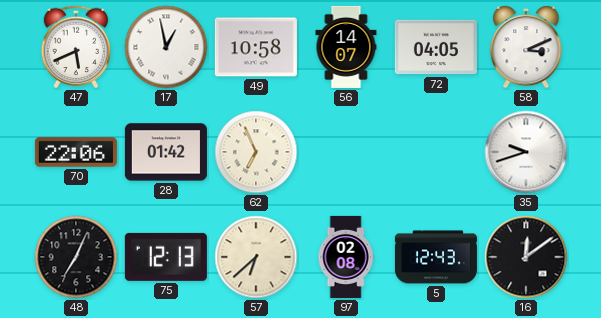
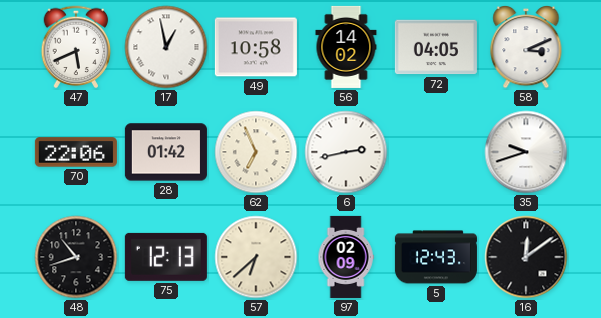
56: 14:07 -> 14:02 (346, 47)
6: none -> 2:43 (346, 152)
48: 7:04 -> 10:42 (76, 257)
97: 02:08 -> 02:09 (346, 257)
